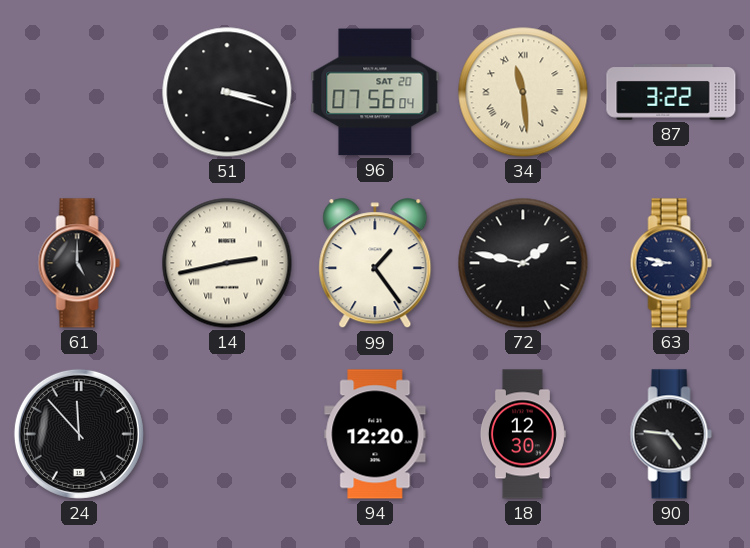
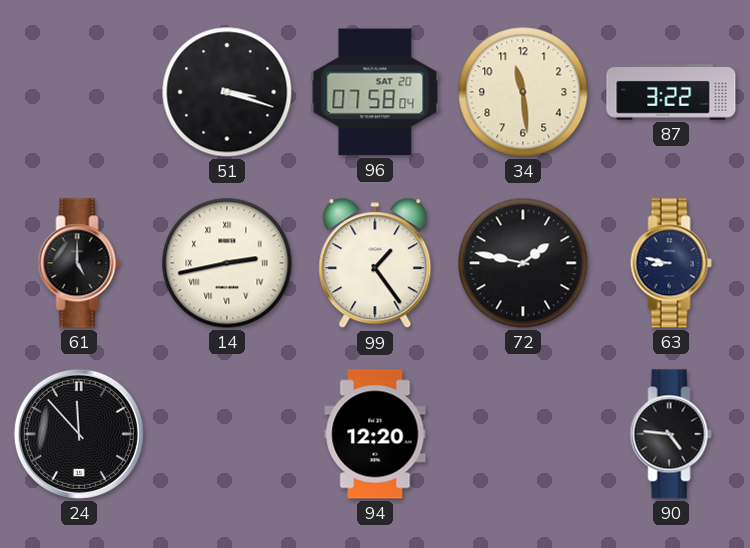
96: 07:56 -> 07:58 (375, 92)
34 numerals: Roman -> Arabic (523, 92)
18: 12:30 -> none (523, 434)
